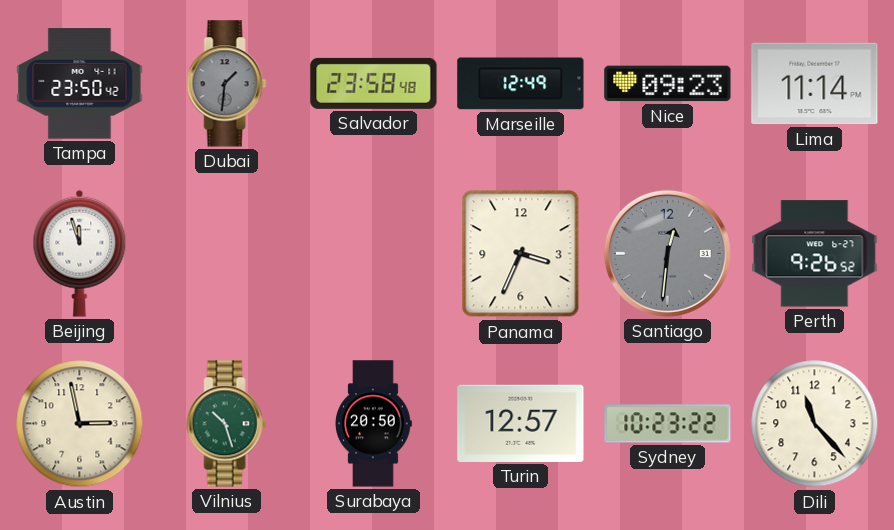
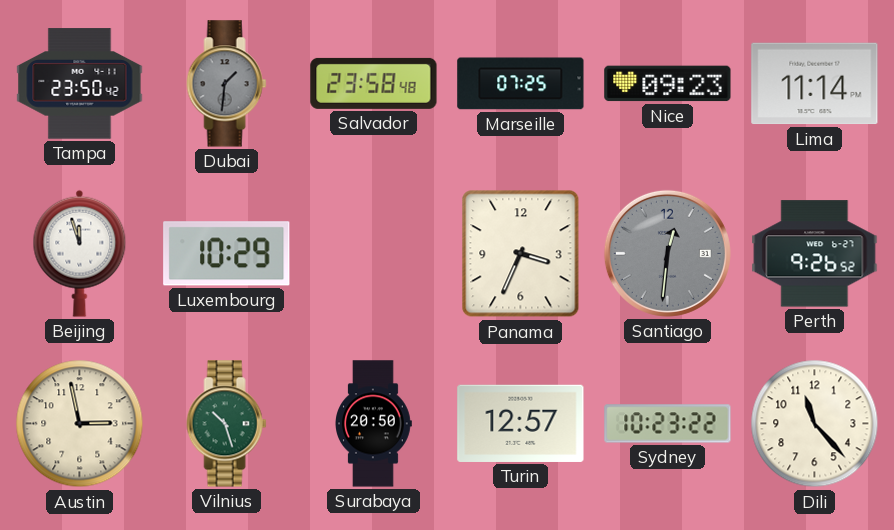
Marseille: 12:49 -> 07:25 (521, 84)
Luxembourg: none -> 10:29 (227, 254)
